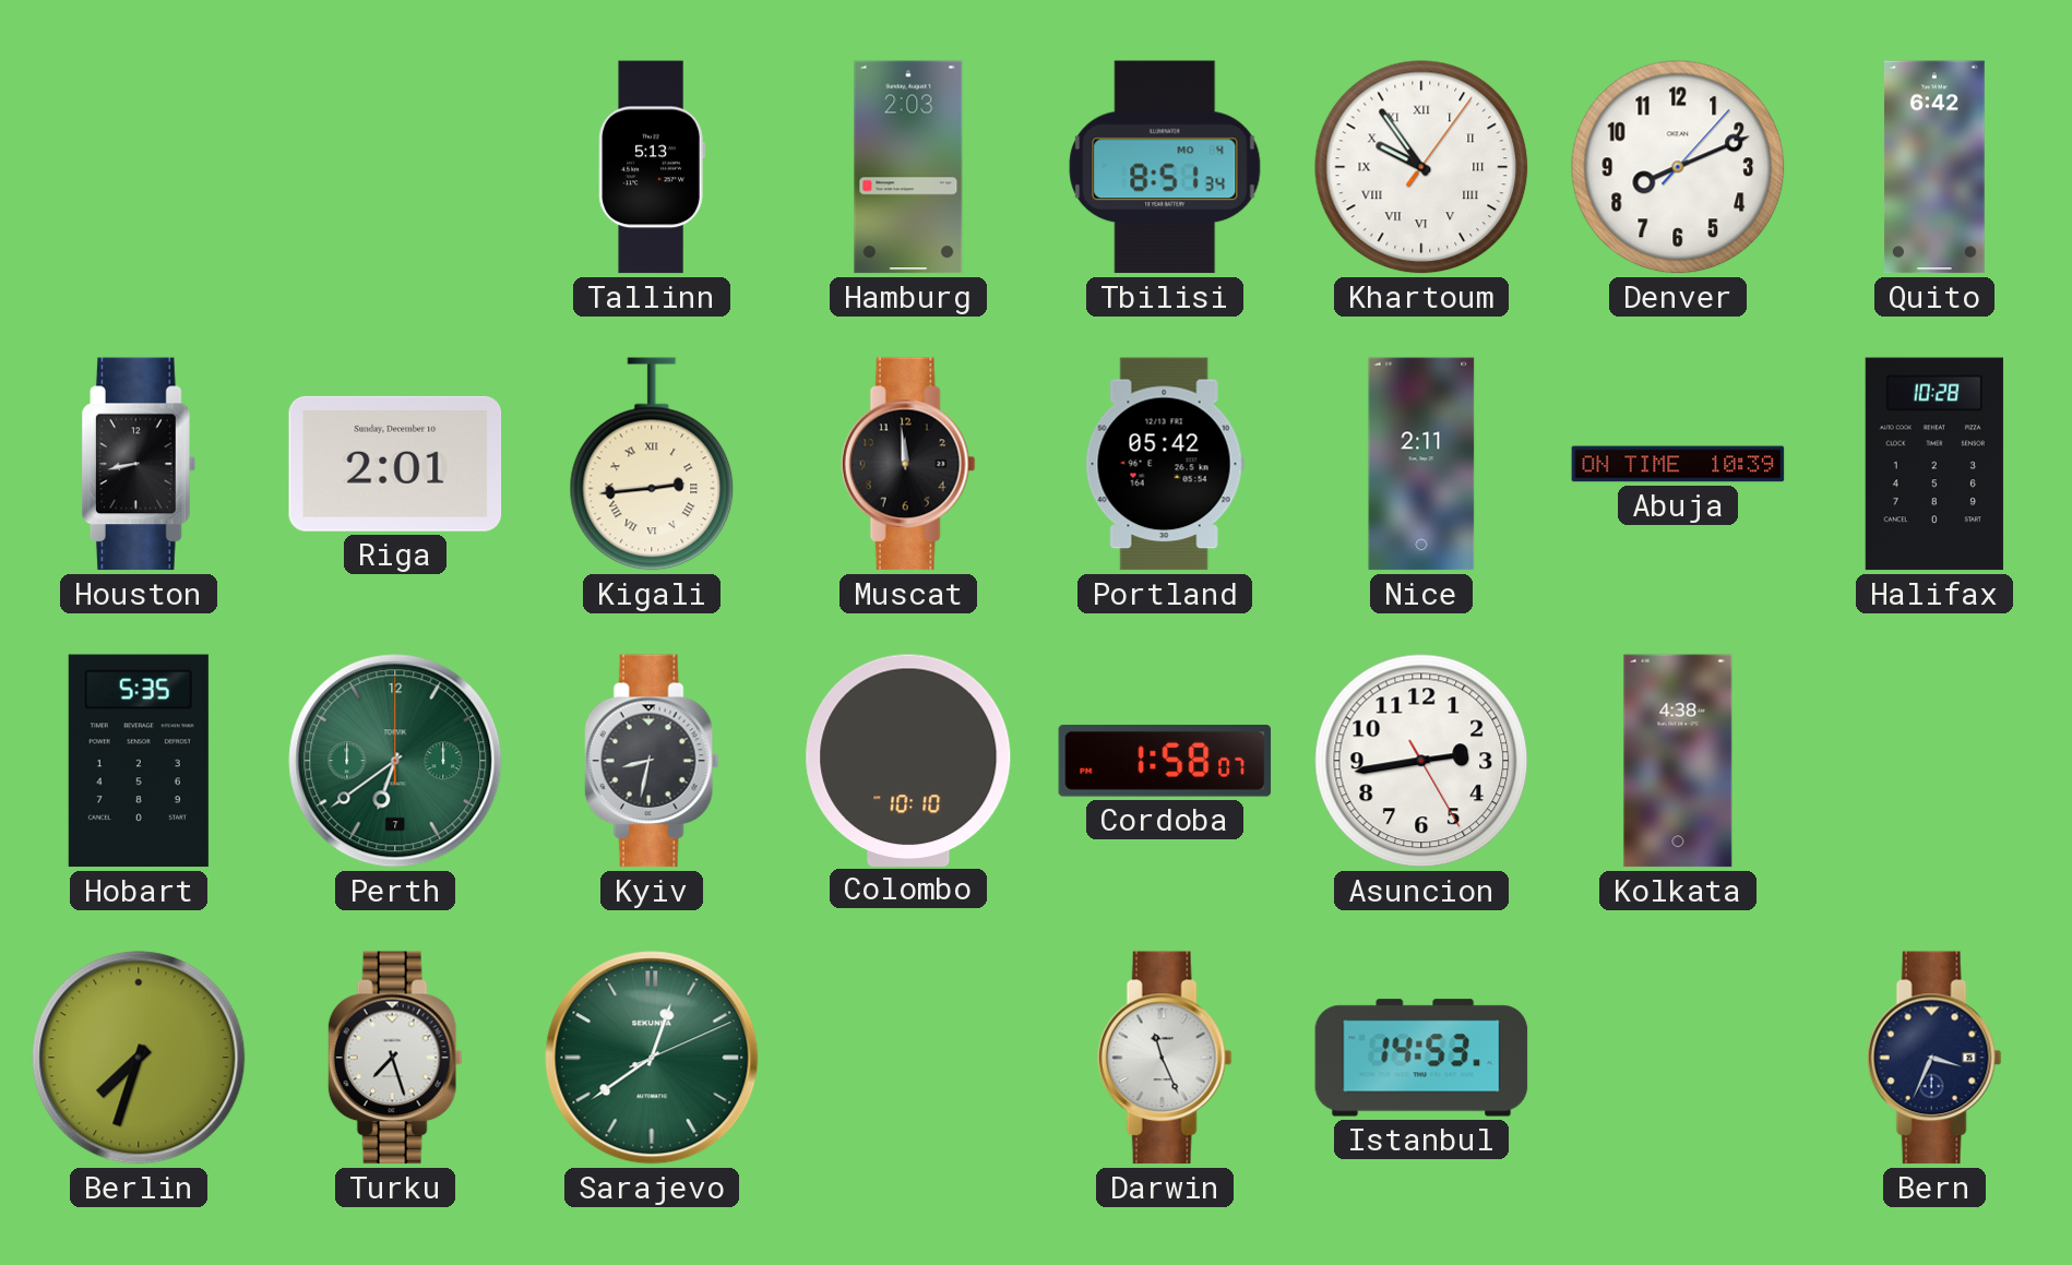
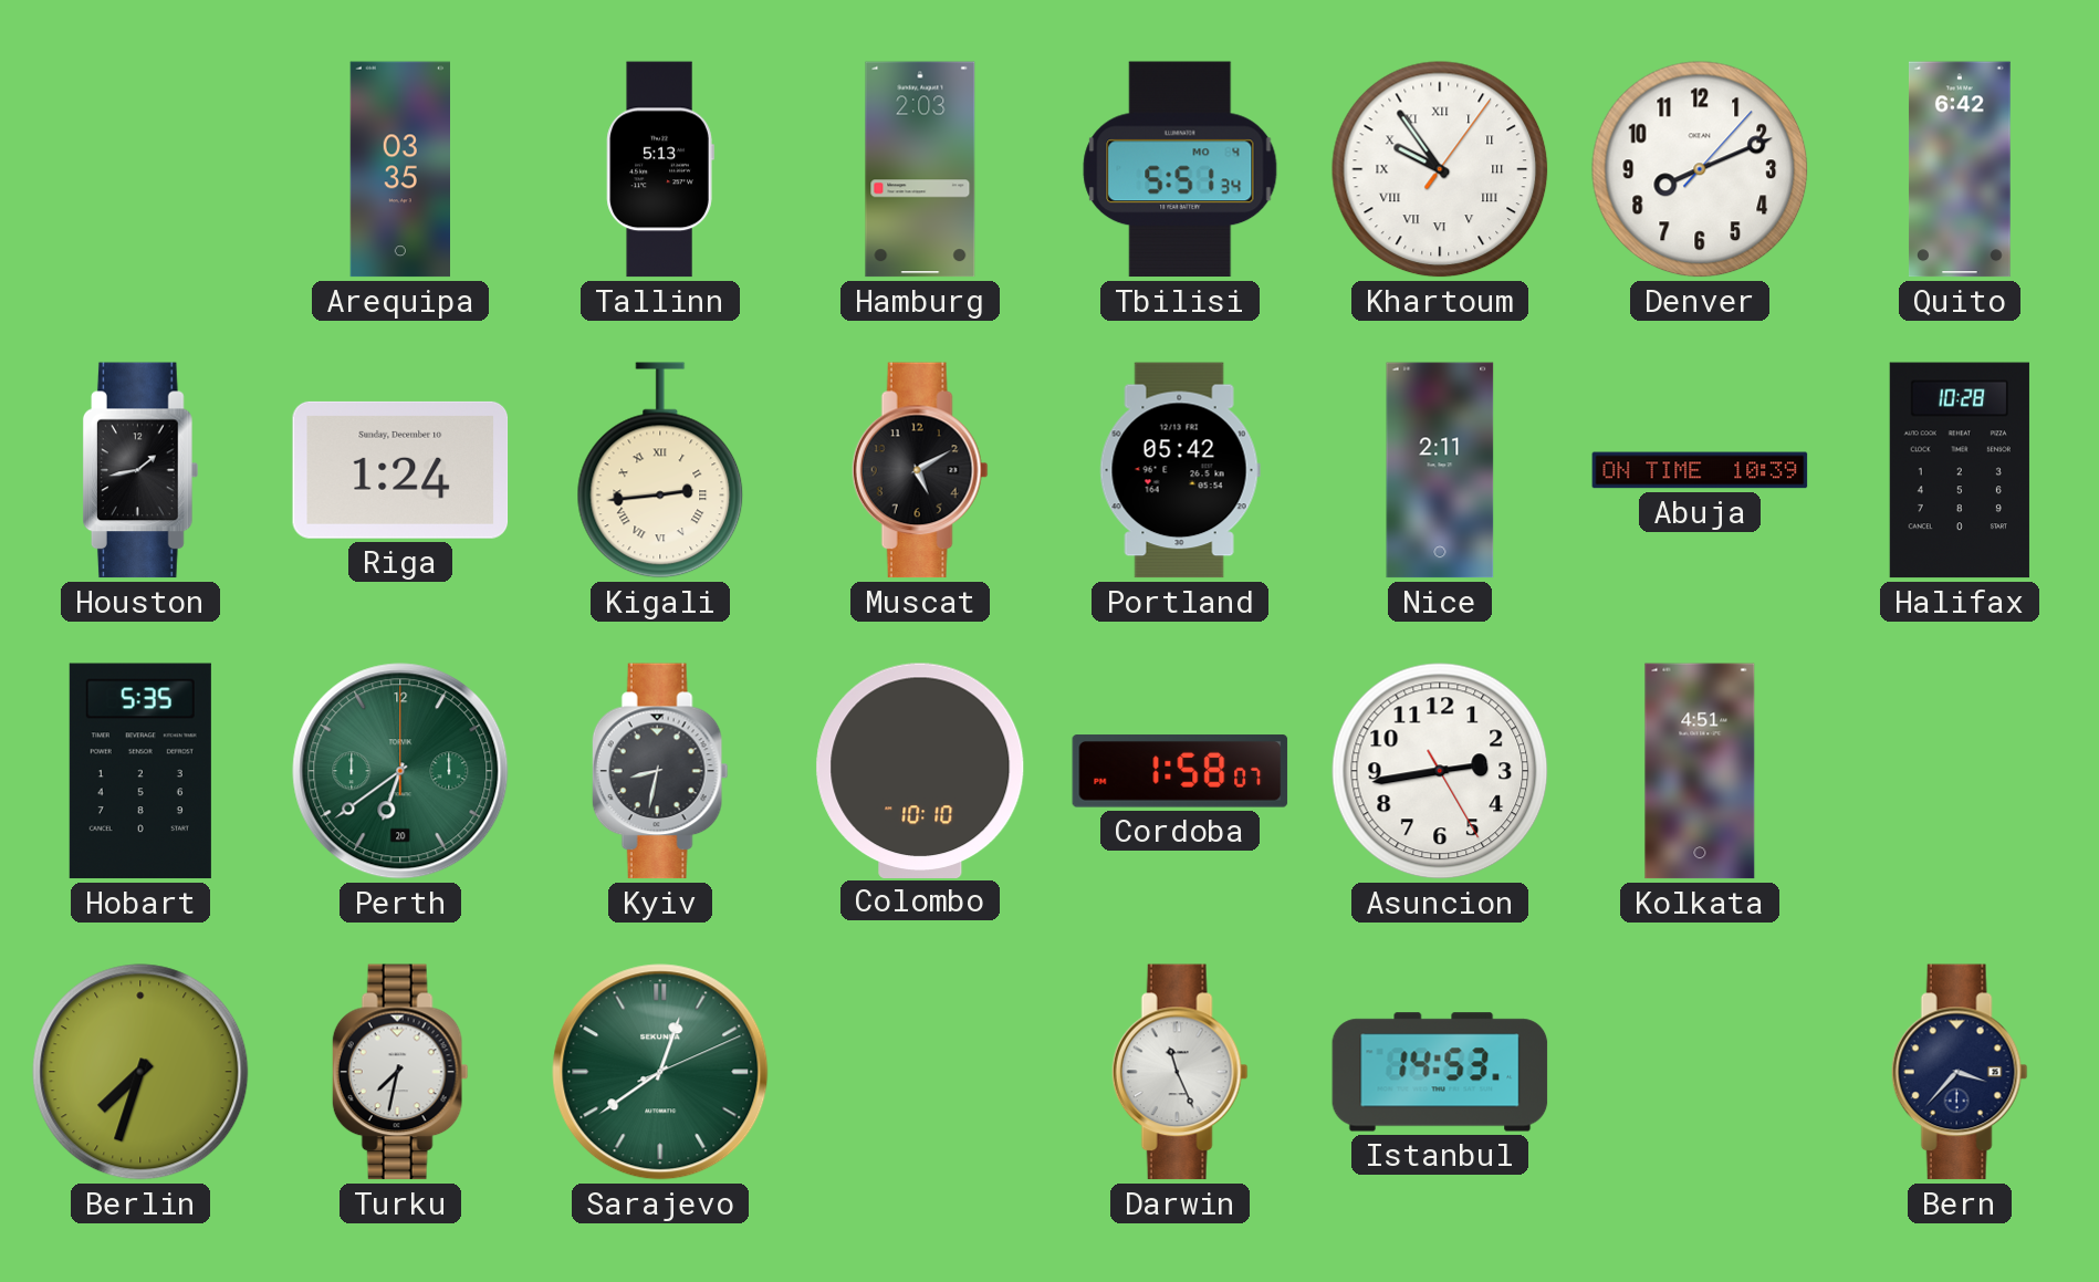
Arequipa: none -> 03:35 (400, 169)
Tbilisi: 8:51 -> 5:51 (1180, 169)
Houston: 8:43 -> 1:43 (139, 470)
Riga: 2:01 -> 1:24 (400, 470)
Muscat: 11:59 -> 5:10 (920, 470)
Perth date: 7 -> 20 (400, 771)
Kolkata: 4:38 -> 4:51 (1700, 771)
Turku: 7:27 -> 7:32 (400, 1072)
Bern: 3:34 -> 3:37 (1960, 1072)
